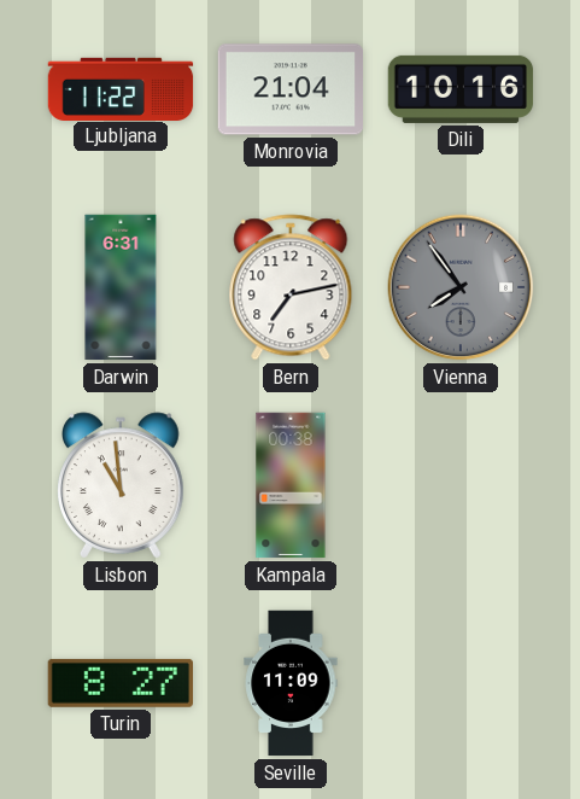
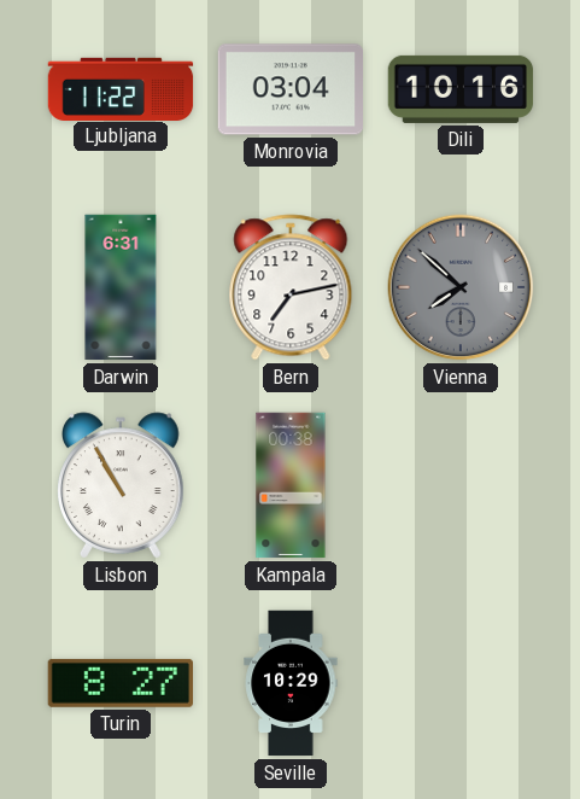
Monrovia: 21:04 -> 03:04 (289, 89)
Vienna: 7:54 -> 7:52 (461, 287)
Lisbon: 10:59 -> 10:55 (122, 485)
Seville: 11:09 -> 10:29 (291, 683)
